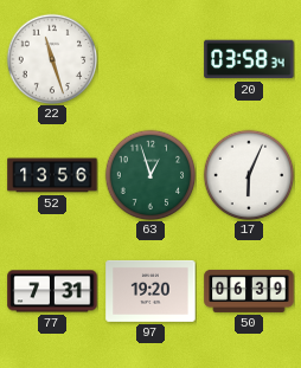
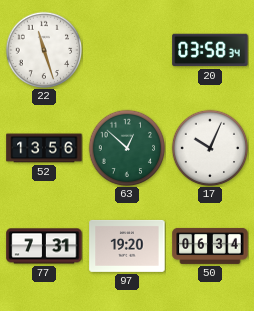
63: 12:57 -> 12:52 (127, 148)
17: 6:04 -> 10:04 (210, 148)
50: 06:39 -> 06:34 (210, 246)
